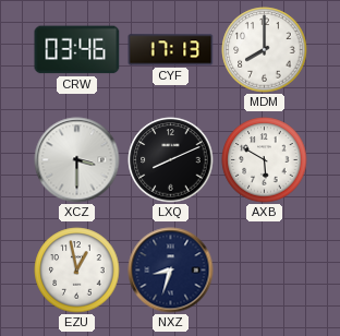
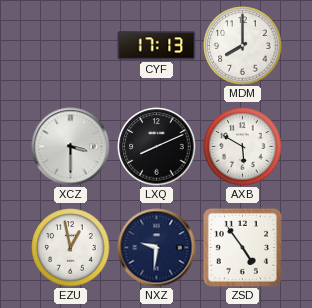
CRW: 03:46 -> none (77, 50)
NXZ: 8:33 -> 9:31 (157, 248)
ZSD: none -> 4:54 (242, 247)
